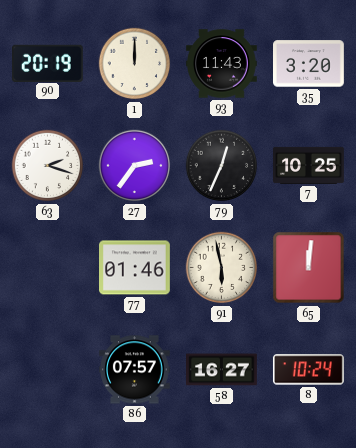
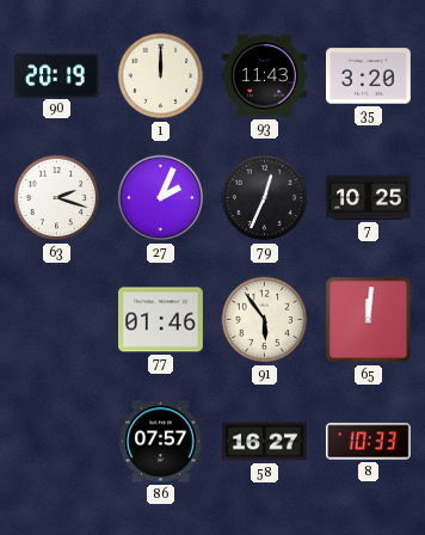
27: 2:36 -> 2:04 (161, 198)
91: 5:58 -> 5:54 (265, 320)
8: 10:24 -> 10:33 (368, 442)
